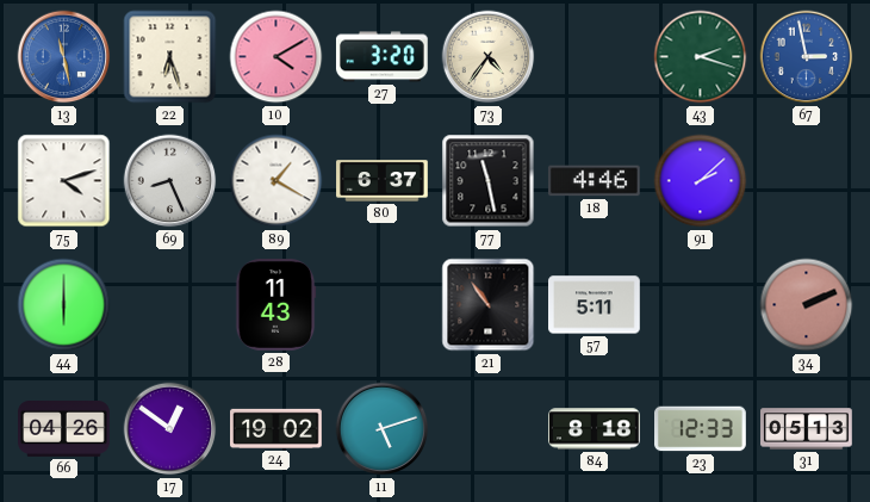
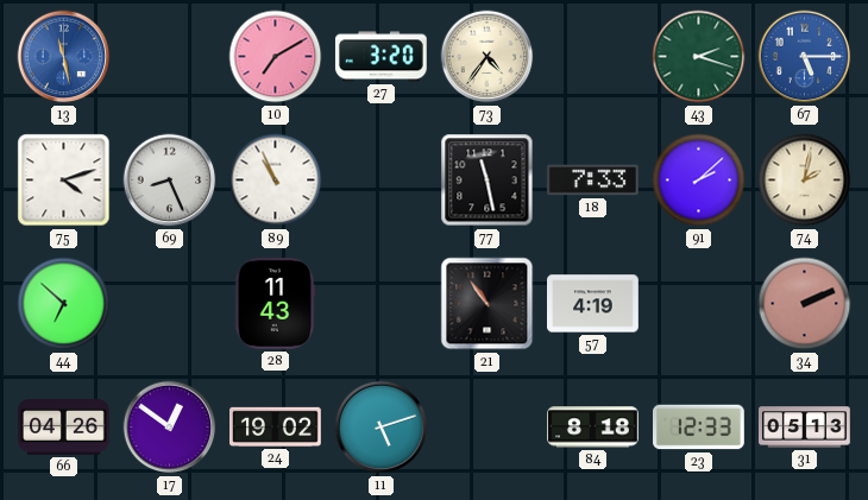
22: 6:27 -> none (170, 57)
10: 4:10 -> 7:10 (276, 57)
67: 2:58 -> 5:15 (805, 57)
89: 1:20 -> 10:56 (276, 181)
80: 6:37 -> none (383, 181)
18: 4:46 -> 7:33 (592, 181)
74: none -> 2:02 (805, 181)
44: 6:00 -> 6:52 (64, 304)
57: 5:11 -> 4:19 (593, 304)
